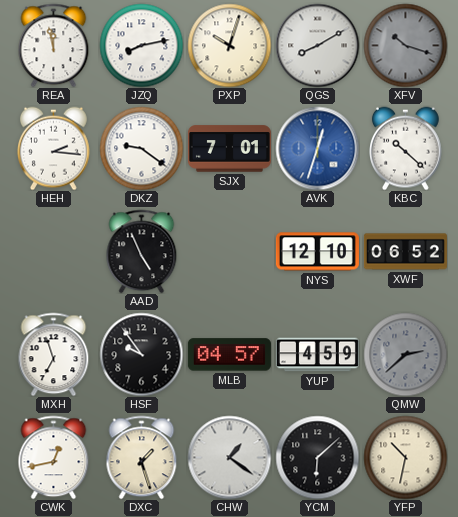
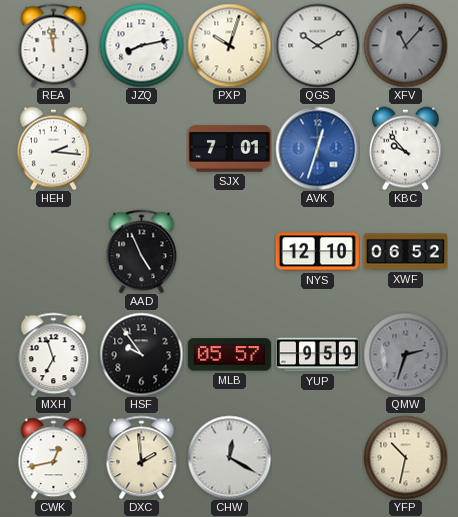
QGS: 8:10 -> 10:10 (317, 45)
XFV: 10:18 -> 11:07 (405, 45)
DKZ: 9:21 -> none (141, 148)
KBC: 10:22 -> 9:53 (406, 148)
MLB: 04:57 -> 05:57 (229, 355)
YUP: 4:59 -> 9:59 (317, 355)
QMW: 2:38 -> 2:33 (405, 354)
DXC: 1:27 -> 1:59 (142, 457)
CHW: 1:21 -> 12:20 (229, 457)
YCM: 6:08 -> none (317, 457)
